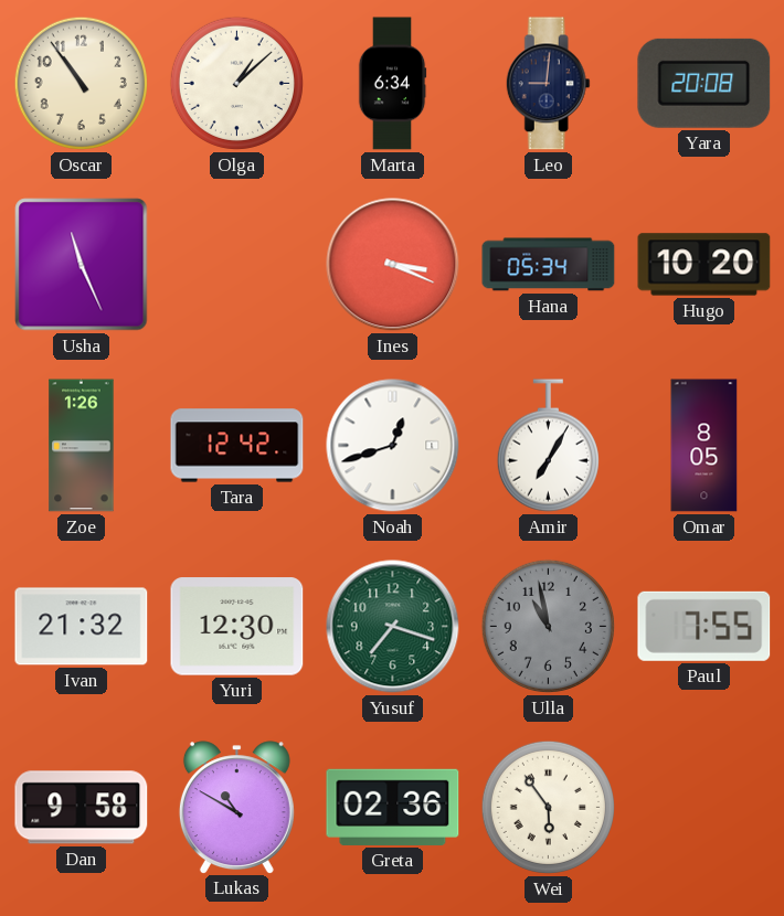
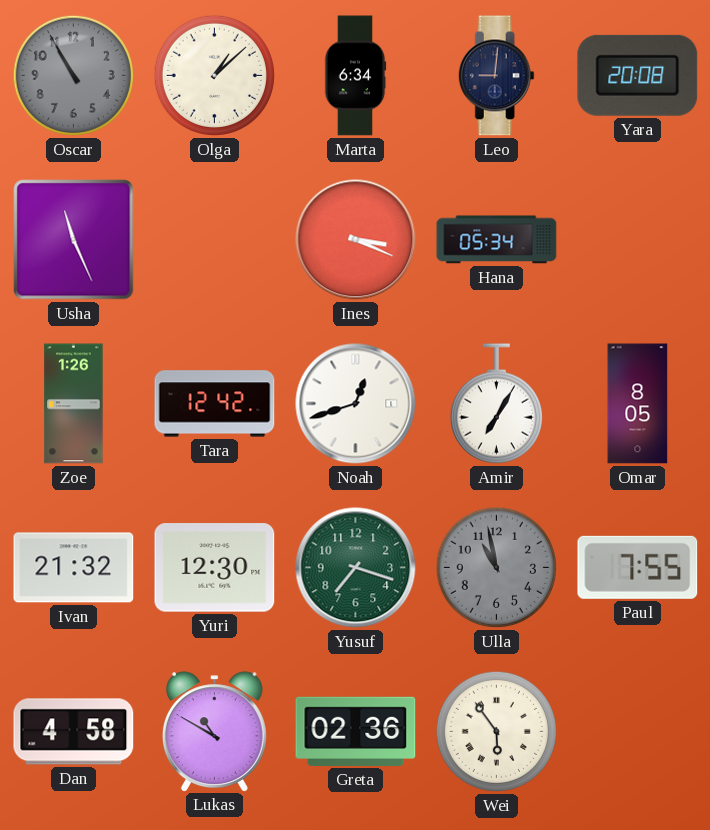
Oscar: 10:54 -> 10:55 (73, 75)
Oscar dial: cream -> grey (73, 75)
Hugo: 10:20 -> none (704, 265)
Dan: 9:58 -> 4:58 (74, 732)
